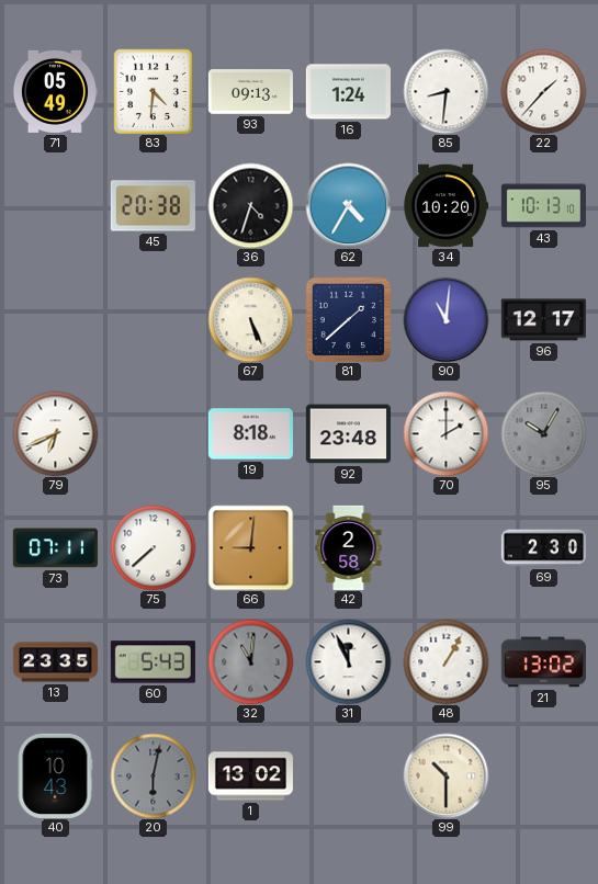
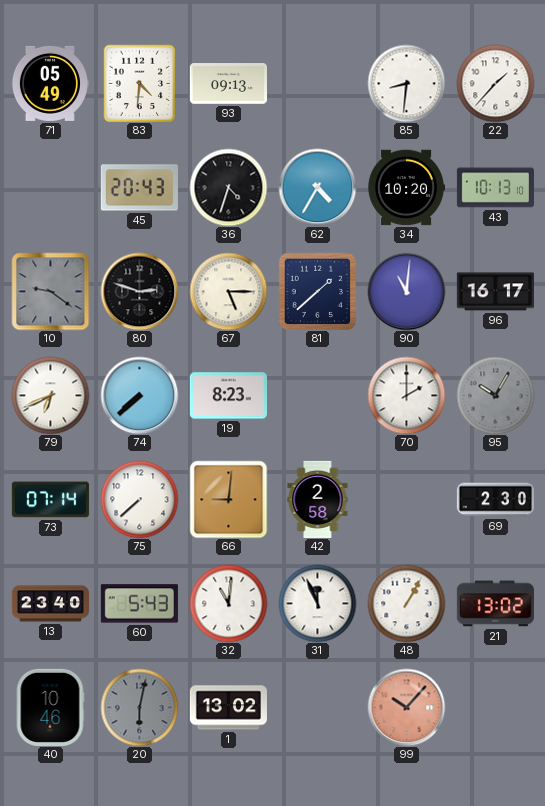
16: 1:24 -> none (348, 92)
45: 20:38 -> 20:43 (139, 188)
10: none -> 9:21 (50, 291)
80: none -> 2:48 (139, 291)
67: 5:26 -> 5:15 (228, 291)
96: 12:17 -> 16:17 (495, 292)
74: none -> 7:38 (139, 395)
19: 8:18 -> 8:23 (228, 396)
92: 23:48 -> none (348, 434)
73: 07:11 -> 07:14 (50, 500)
13: 23:35 -> 23:40 (50, 604)
32 dial: grey -> white (228, 603)
40: 10:43 -> 10:46 (50, 707)
99: 10:30 -> 10:07 (406, 707)
99 dial: cream -> salmon (406, 707)
